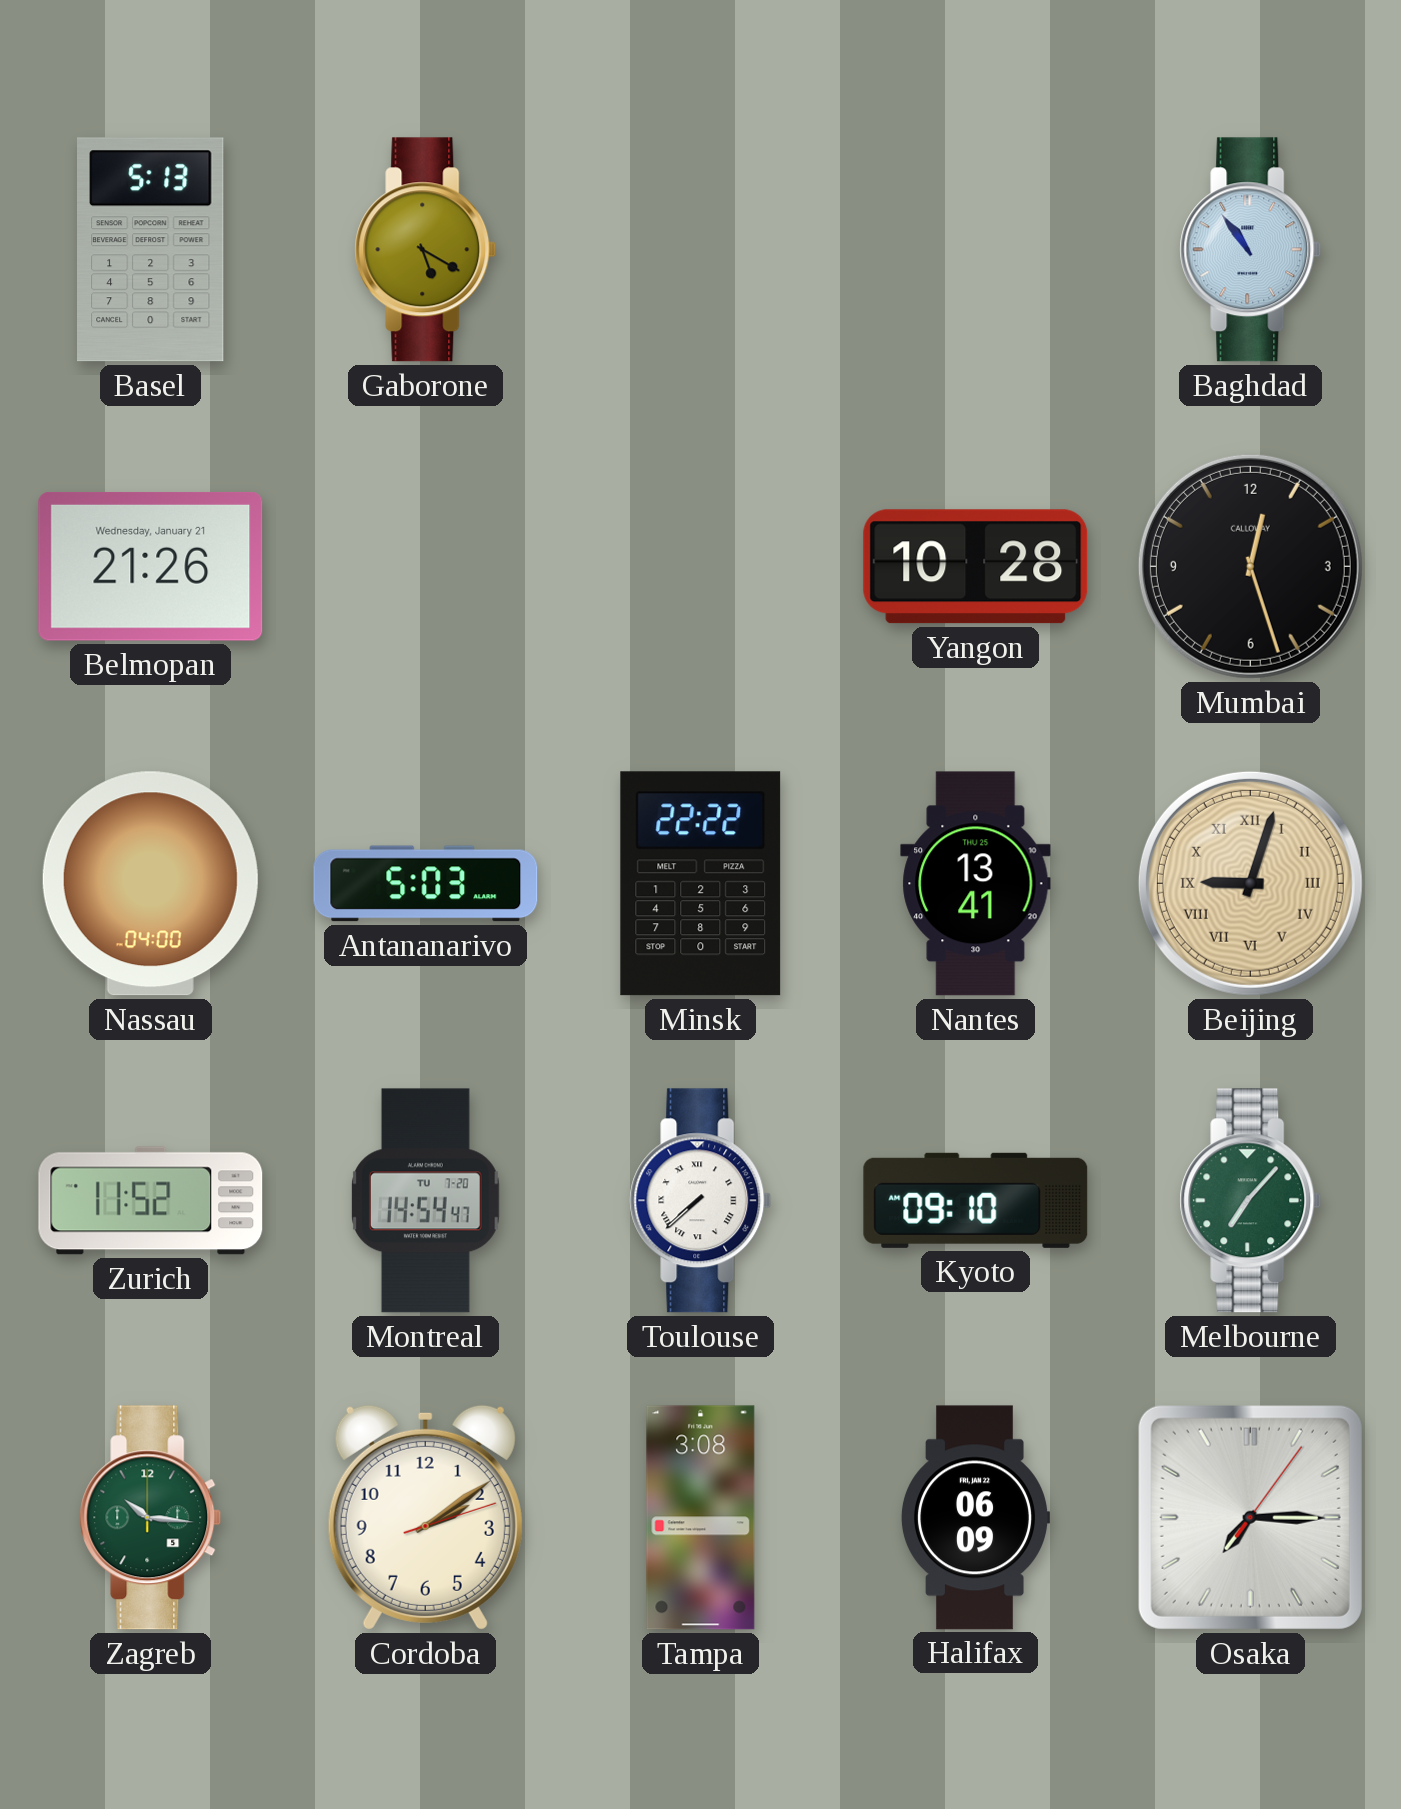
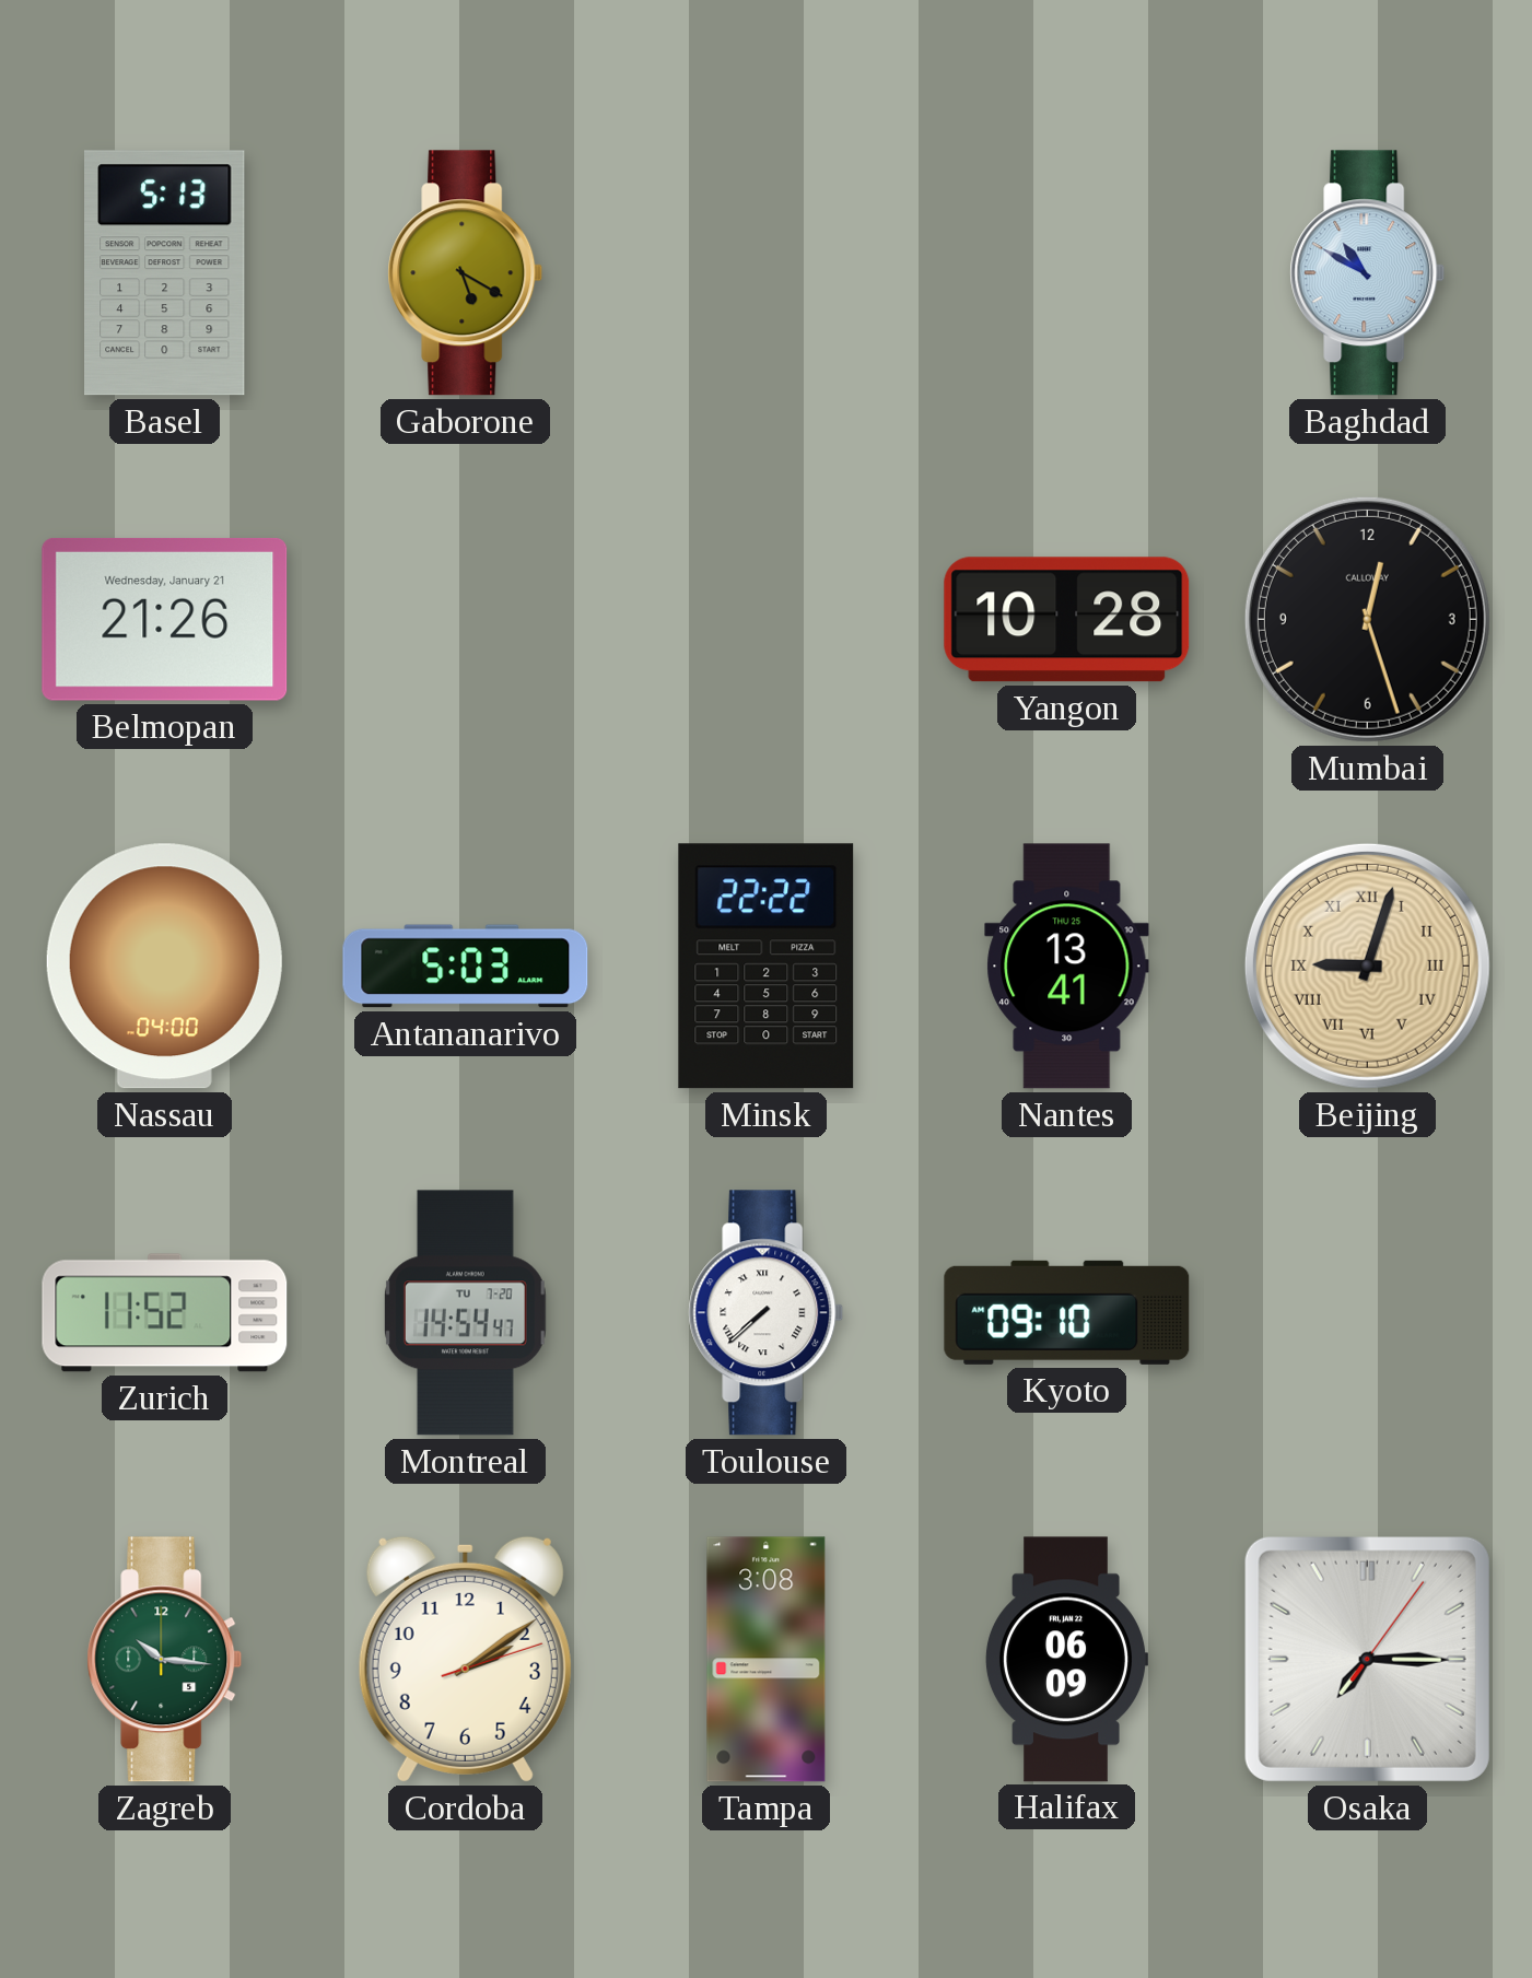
Baghdad: 10:54 -> 10:50 (1368, 273)
Melbourne: 7:07 -> none (1251, 1201)
